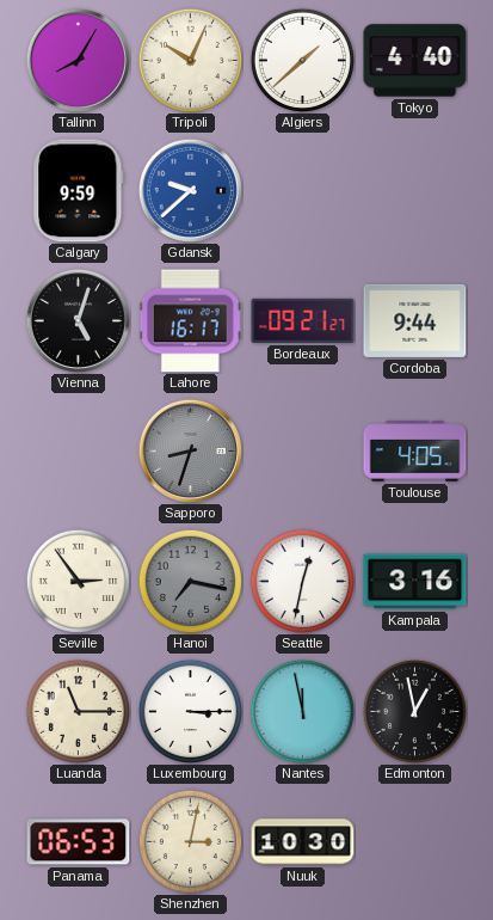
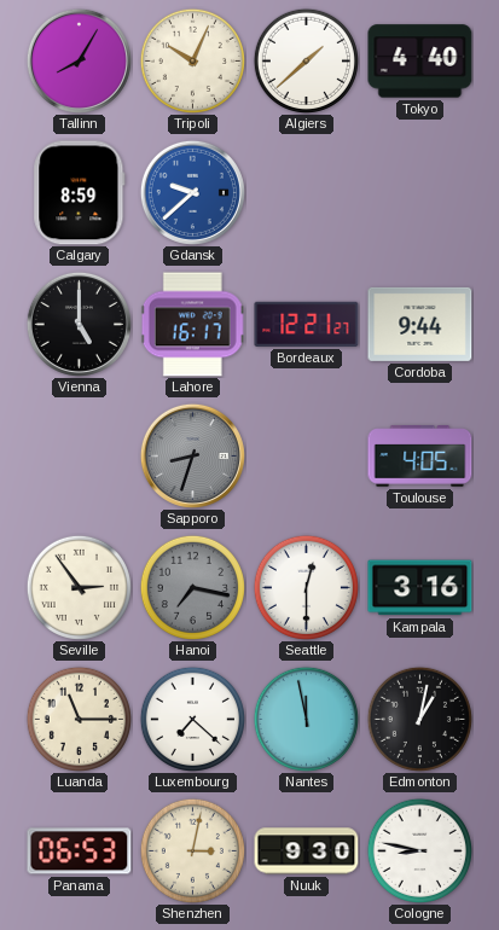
Calgary: 9:59 -> 8:59 (80, 193)
Vienna: 5:03 -> 5:00 (79, 324)
Bordeaux: 09:21 -> 12:21 (307, 324)
Seattle: 12:32 -> 12:30 (306, 587)
Luxembourg: 3:15 -> 7:22 (192, 719)
Edmonton: 12:58 -> 1:02 (419, 719)
Nuuk: 10:30 -> 9:30 (307, 851)
Cologne: none -> 8:47 (419, 850)
